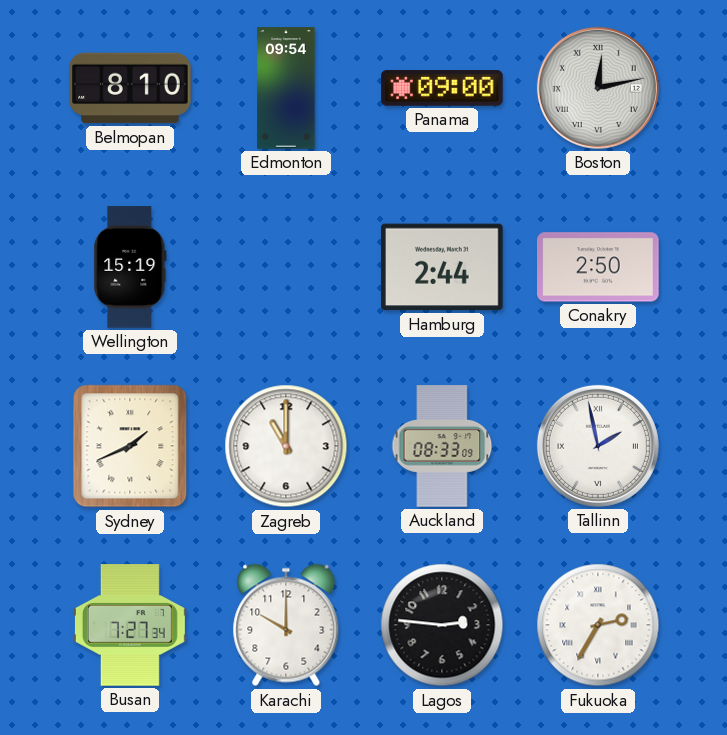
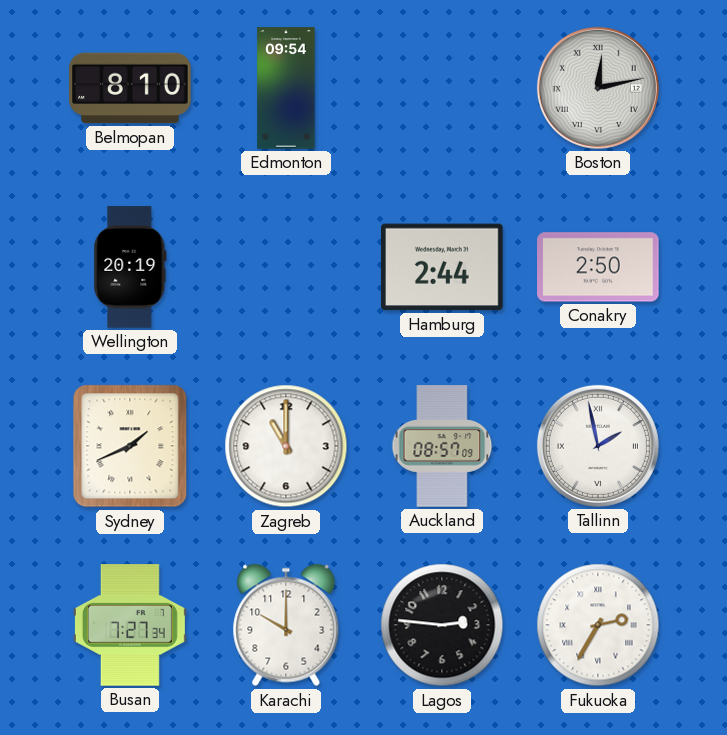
Panama: 09:00 -> none (442, 88)
Wellington: 15:19 -> 20:19 (130, 267)
Auckland: 08:33 -> 08:57 (442, 446)
